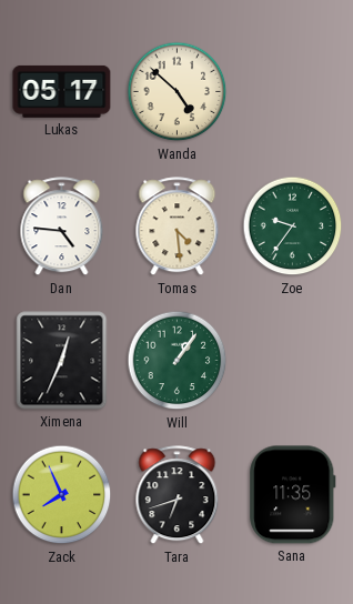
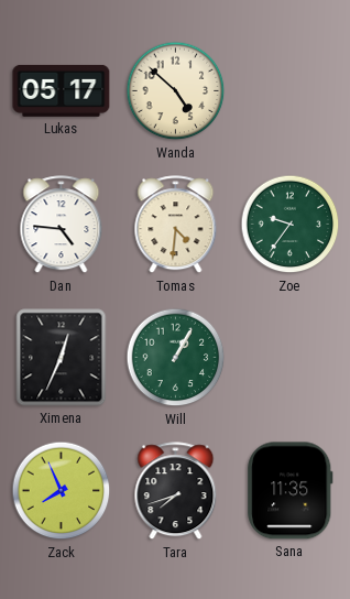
Tomas: 4:29 -> 4:31 (176, 225)
Will: 1:06 -> 1:05 (176, 358)
Tara: 6:42 -> 7:42 (176, 491)
